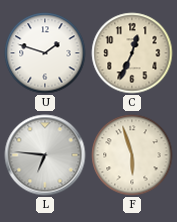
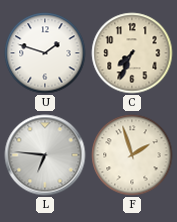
C: 12:34 -> 7:34 (132, 53)
F: 5:57 -> 1:57 (132, 155)
